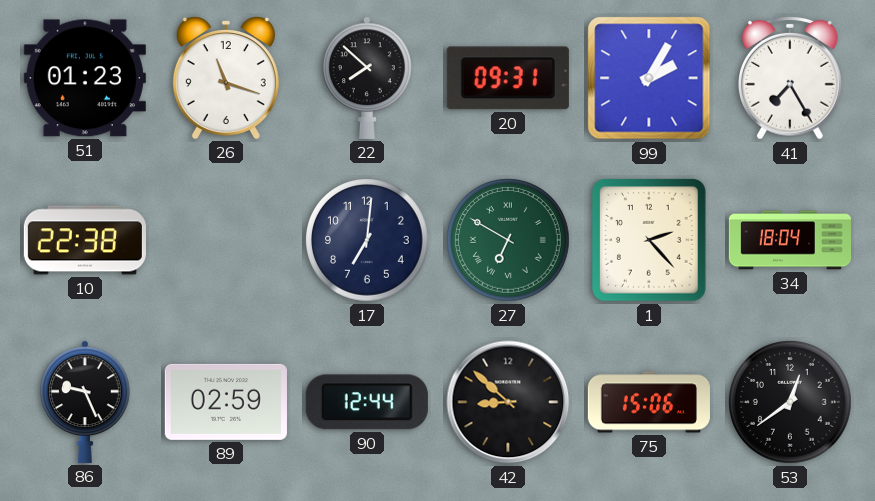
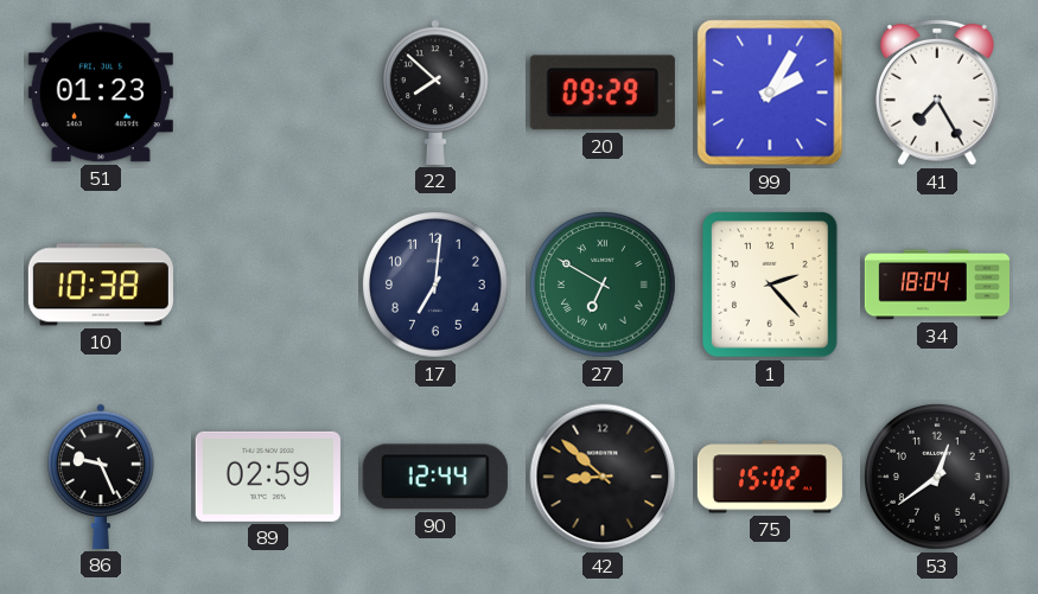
26: 11:18 -> none (226, 78)
20: 09:31 -> 09:29 (603, 92)
10: 22:38 -> 10:38 (101, 285)
75: 15:06 -> 15:02 (770, 477)
